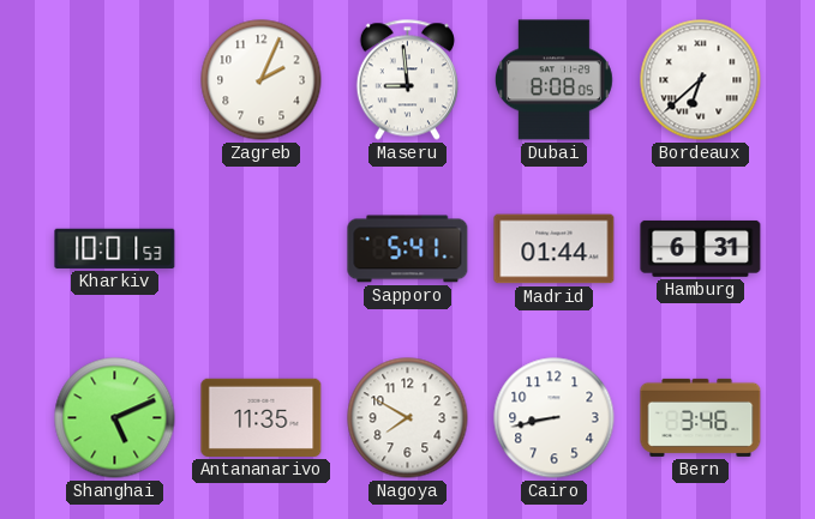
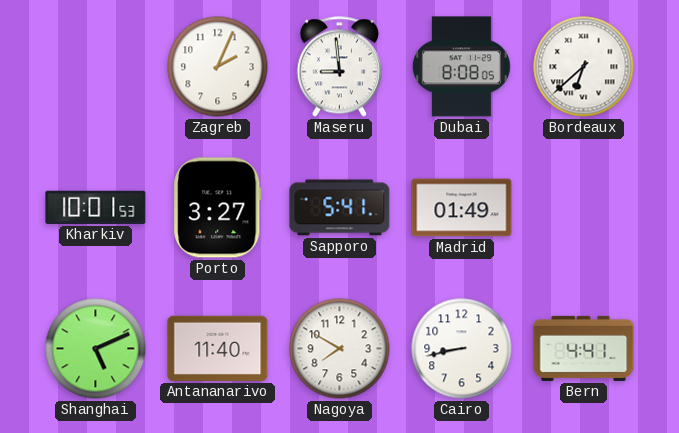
Porto: none -> 3:27 (218, 208)
Madrid: 01:44 -> 01:49 (462, 208)
Hamburg: 6:31 -> none (701, 248)
Antananarivo: 11:35 -> 11:40 (218, 348)
Bern: 3:46 -> 4:41 (584, 348)
